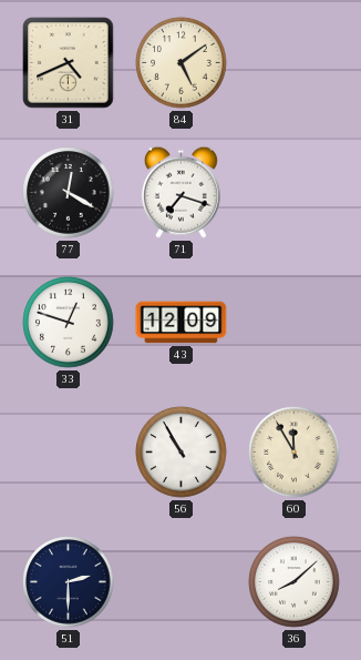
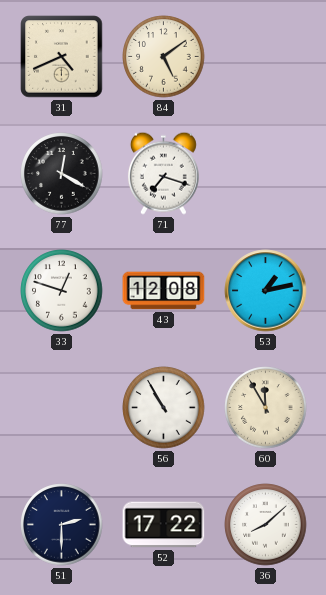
43: 12:09 -> 12:08 (164, 291)
53: none -> 1:13 (266, 291)
52: none -> 17:22 (164, 525)
